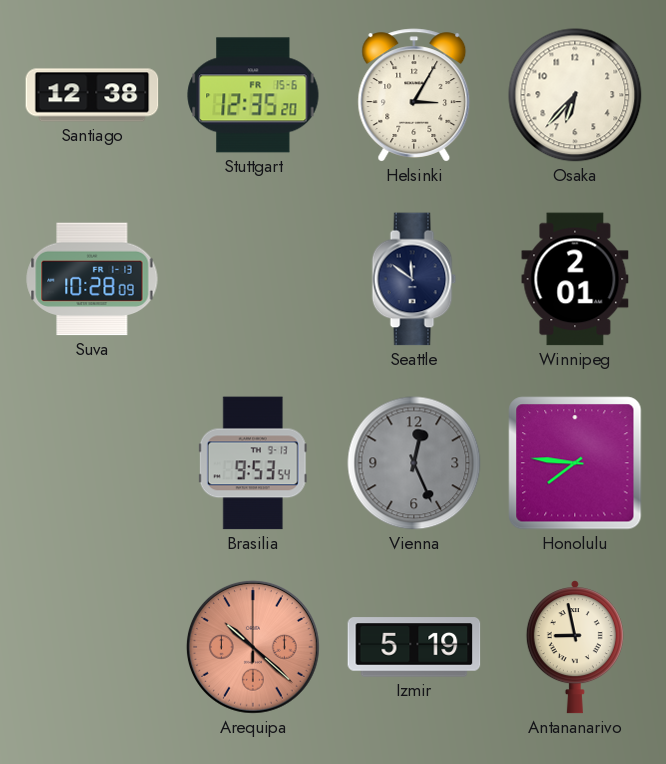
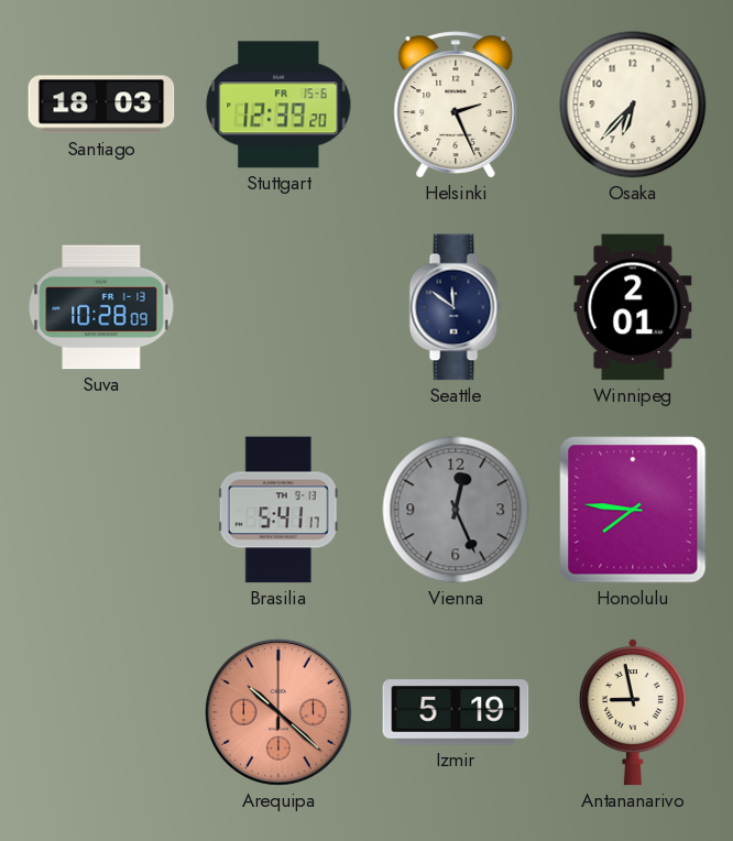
Santiago: 12:38 -> 18:03 (101, 105)
Stuttgart: 12:35 -> 12:39 (278, 105)
Helsinki: 3:05 -> 2:26 (456, 105)
Brasilia: 9:53 -> 5:41 (278, 510)
